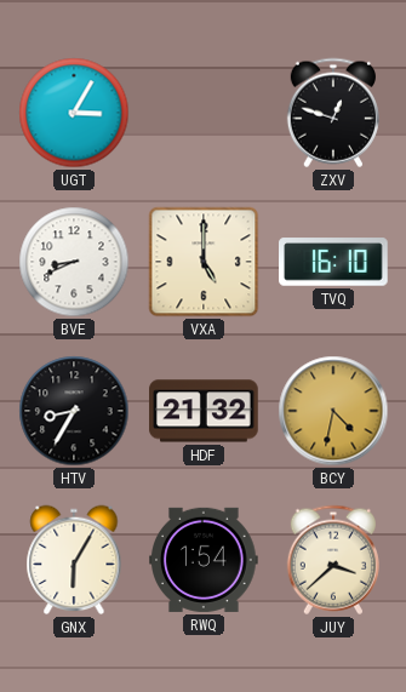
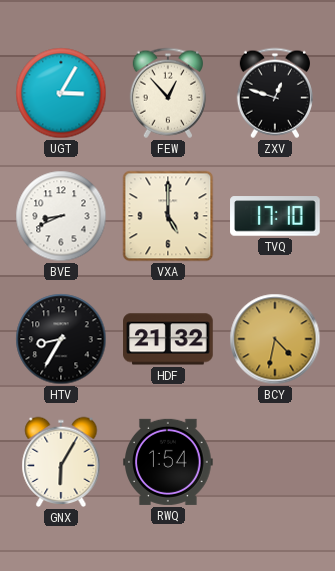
FEW: none -> 12:53 (168, 93)
TVQ: 16:10 -> 17:10 (275, 216)
JUY: 3:38 -> none (333, 560)
